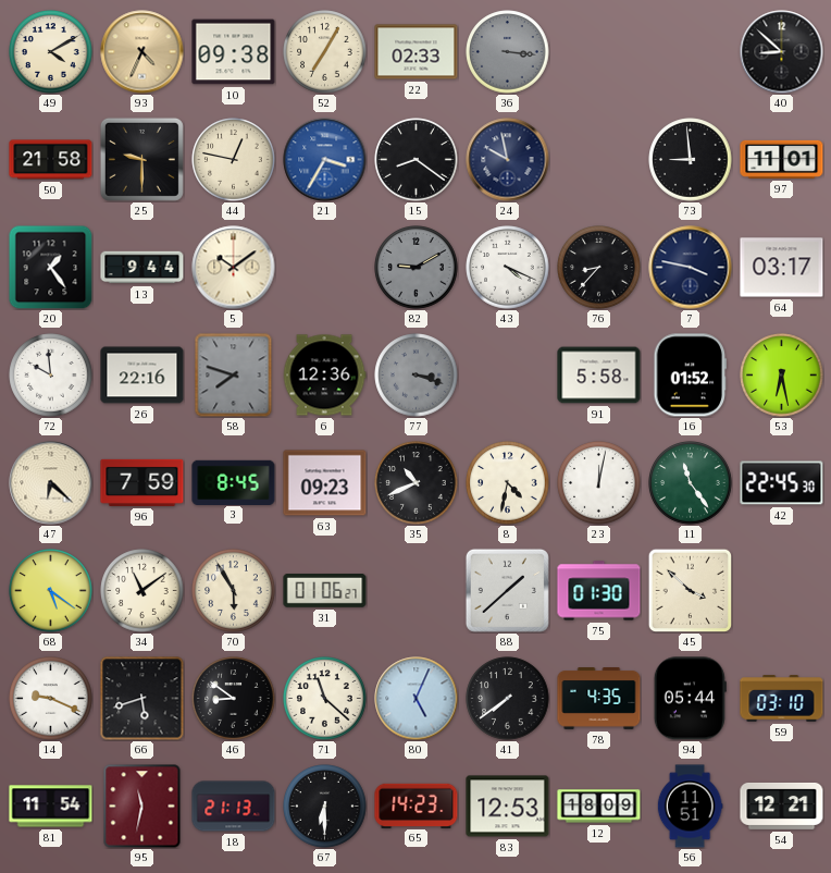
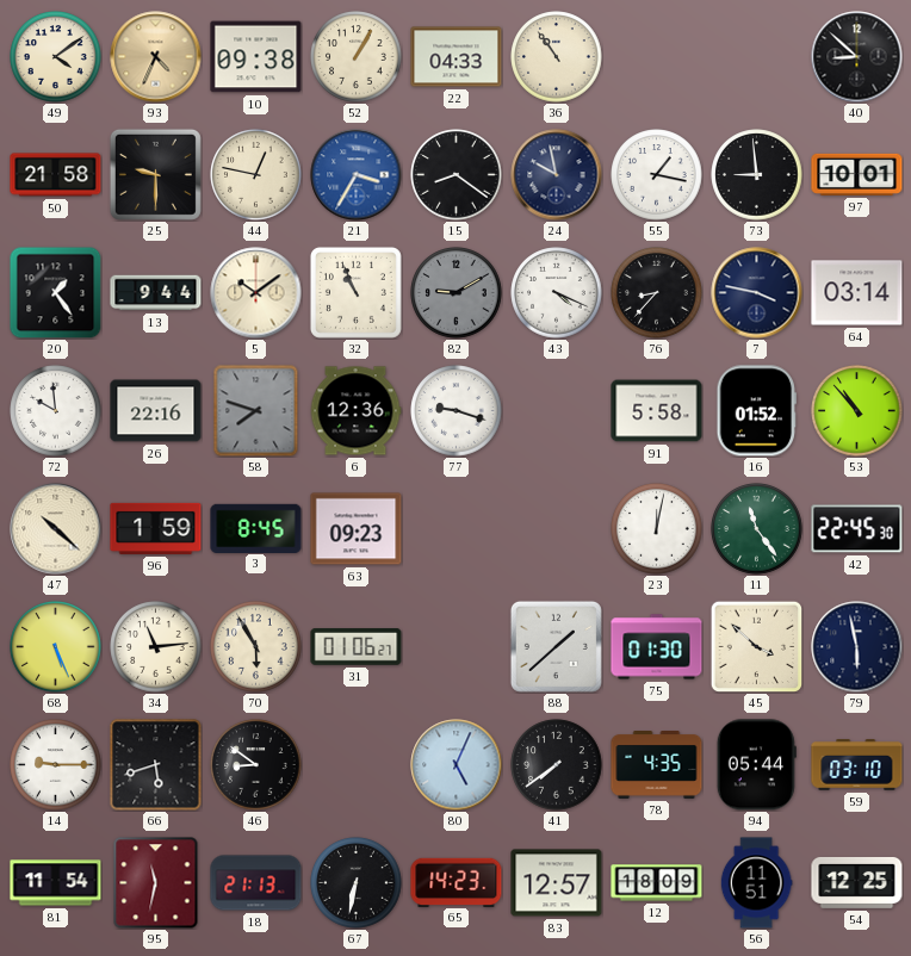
49: 4:10 -> 4:09 (56, 57)
52: 7:05 -> 1:05 (357, 57)
22: 02:33 -> 04:33 (457, 57)
36: 3:16 -> 10:54 (557, 57)
36 dial: grey -> cream (557, 57)
55: none -> 1:17 (657, 175)
97: 11:01 -> 10:01 (857, 174)
32: none -> 10:56 (355, 292)
64: 03:17 -> 03:14 (857, 293)
77: 3:18 -> 9:18 (457, 411)
77 dial: grey -> white (457, 411)
53: 6:28 -> 10:53 (857, 411)
47: 6:22 -> 10:22 (56, 529)
96: 7:59 -> 1:59 (156, 528)
35: 10:41 -> none (417, 483)
8: 4:32 -> none (508, 483)
68: 5:21 -> 5:26 (56, 647)
34: 11:09 -> 11:14 (156, 647)
79: none -> 5:58 (857, 647)
14: 9:19 -> 9:15 (56, 765)
71: 11:22 -> none (325, 699)
67: 6:30 -> 6:32 (357, 883)
83: 12:53 -> 12:57 (557, 883)
54: 12:21 -> 12:25 (857, 882)
